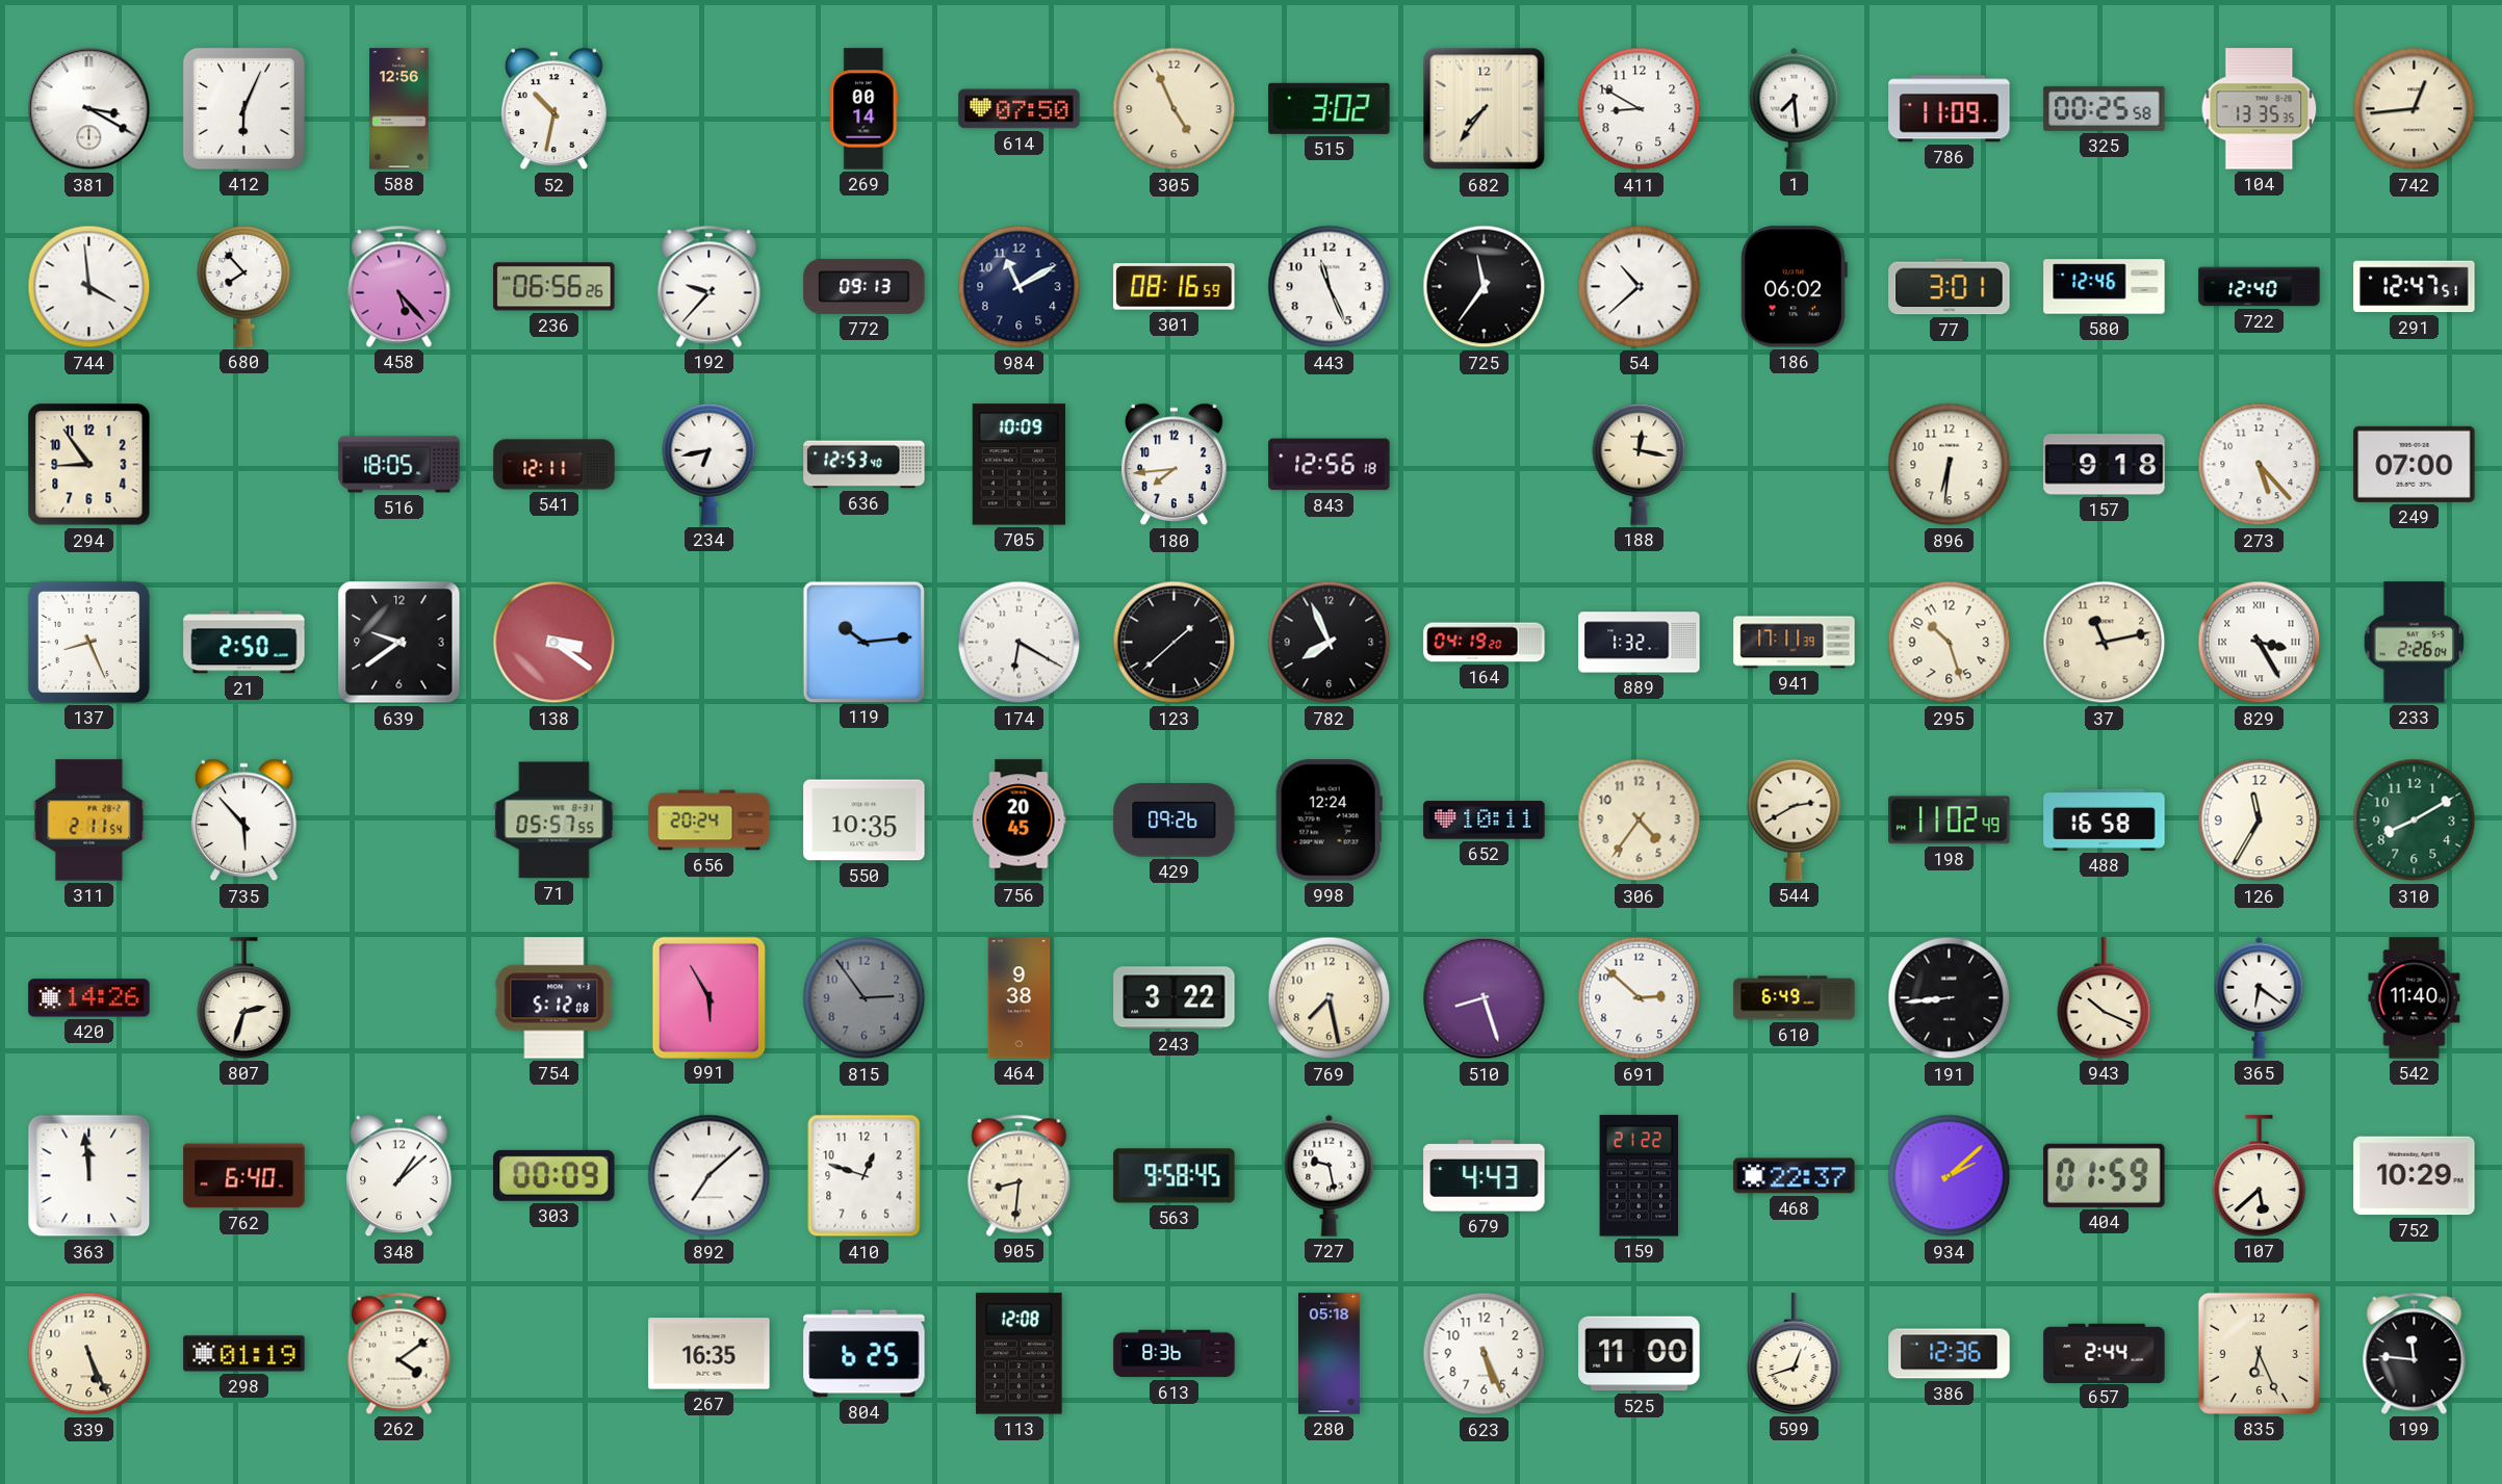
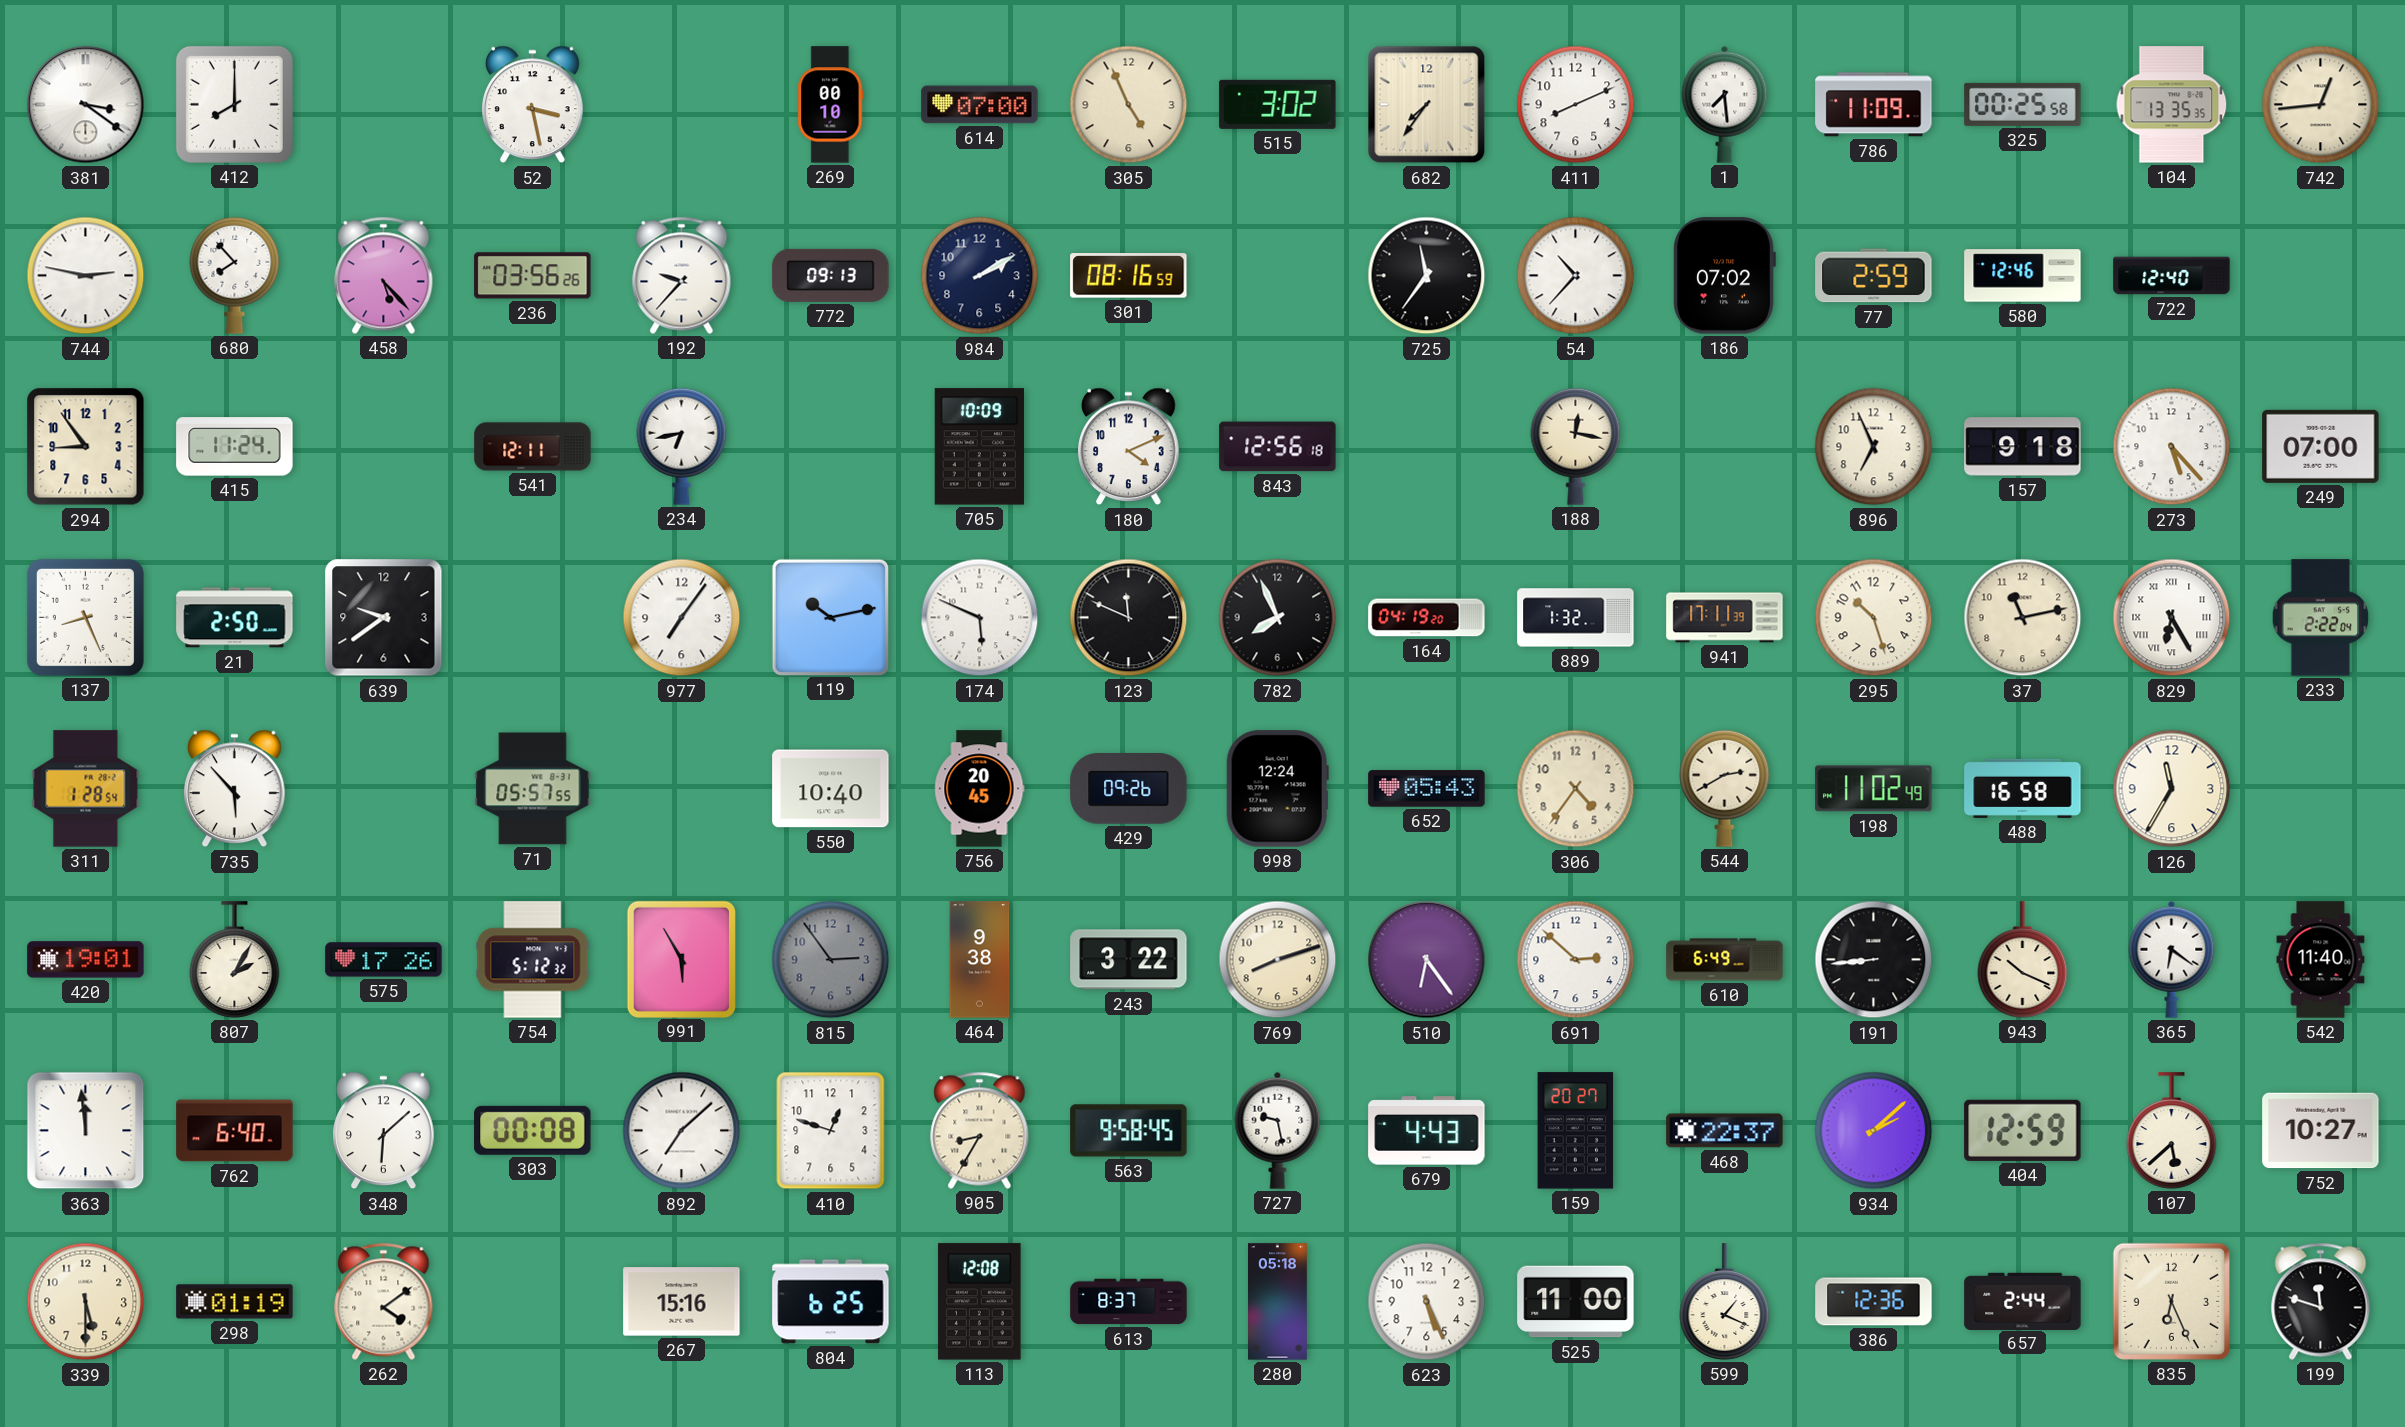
381: 3:20 -> 3:21 (86, 105)
412: 6:04 -> 8:00 (234, 104)
588: 12:56 -> none (399, 109)
52: 10:32 -> 3:28 (533, 105)
269: 00:14 -> 00:10 (831, 105)
614: 07:50 -> 07:00 (980, 105)
411: 8:50 -> 8:11 (1576, 105)
744: 3:59 -> 2:47 (86, 276)
236: 06:56 -> 03:56 (533, 276)
984: 11:10 -> 2:10 (980, 276)
443: 11:26 -> none (1330, 287)
54: 10:38 -> 10:37 (1576, 276)
186: 06:02 -> 07:02 (1724, 276)
77: 3:01 -> 2:59 (1874, 276)
291: 12:47 -> none (2415, 287)
415: none -> 11:24 (235, 447)
516: 18:05 -> none (399, 465)
636: 12:53 -> none (865, 465)
180: 7:44 -> 4:11 (1129, 447)
896: 6:31 -> 6:56 (1874, 447)
138: 3:21 -> none (554, 643)
977: none -> 7:06 (682, 618)
119: 10:14 -> 10:13 (830, 617)
174: 6:20 -> 5:49 (980, 618)
123: 1:38 -> 11:49 (1129, 618)
829: 3:25 -> 6:25 (2172, 618)
233: 2:26 -> 2:22 (2321, 618)
311: 2:11 -> 1:28 (86, 789)
656: 20:24 -> none (710, 821)
550: 10:35 -> 10:40 (831, 789)
652: 10:11 -> 05:43 (1427, 789)
310: 8:10 -> none (2415, 821)
420: 14:26 -> 19:01 (86, 960)
807: 2:33 -> 2:05 (235, 960)
575: none -> 17:26 (384, 960)
754: 5:12:08 -> 5:12:32 (533, 960)
769: 7:28 -> 8:12 (1278, 960)
510: 8:27 -> 6:24 (1427, 960)
348: 1:08 -> 6:08 (384, 1131)
303: 00:09 -> 00:08 (533, 1130)
905: 8:31 -> 8:35 (980, 1130)
159: 21:22 -> 20:27 (1576, 1131)
404: 01:59 -> 12:59 (2023, 1130)
752: 10:29 -> 10:27 (2321, 1131)
339: 5:26 -> 5:30 (86, 1302)
267: 16:35 -> 15:16 (682, 1302)
613: 8:36 -> 8:37 (1129, 1302)
599: 12:42 -> 1:19 (1725, 1302)
199: 11:46 -> 11:48 (2321, 1301)
